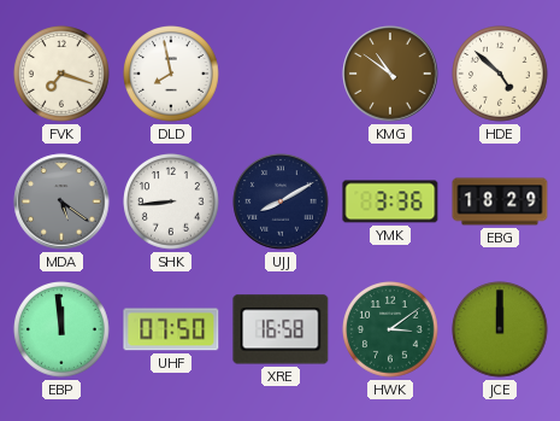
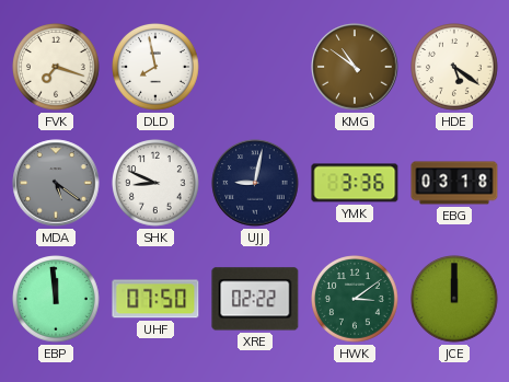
HDE: 4:52 -> 5:21 (455, 68)
SHK: 8:44 -> 8:49 (157, 184)
UJJ: 8:10 -> 9:02 (255, 183)
EBG: 18:29 -> 03:18 (454, 183)
XRE: 16:58 -> 02:22 (255, 299)
